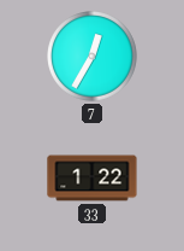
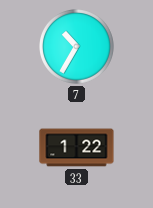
7: 12:35 -> 10:35 (77, 47)
